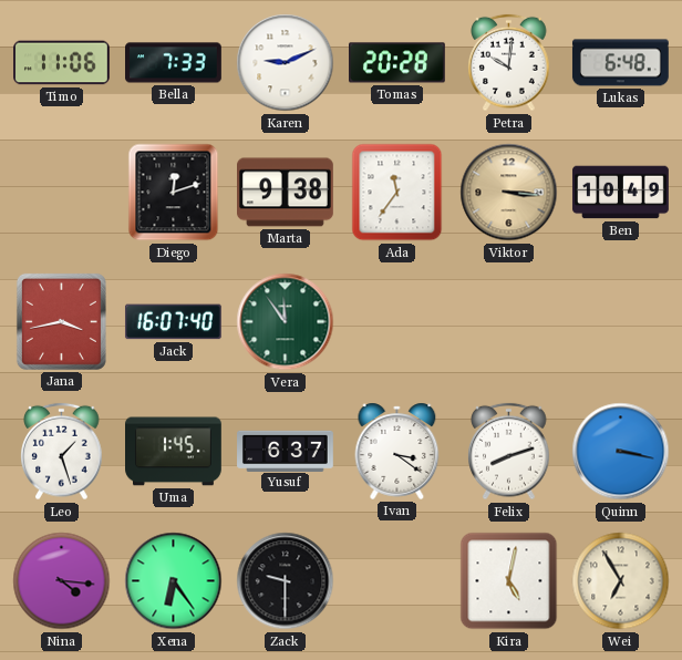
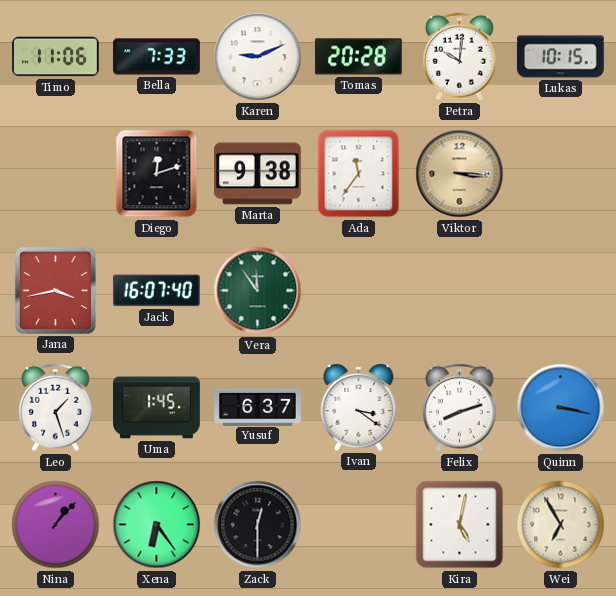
Lukas: 6:48 -> 10:15 (560, 57)
Ben: 10:49 -> none (621, 193)
Nina: 4:16 -> 1:07 (56, 525)
Zack: 9:30 -> 12:30 (258, 525)
